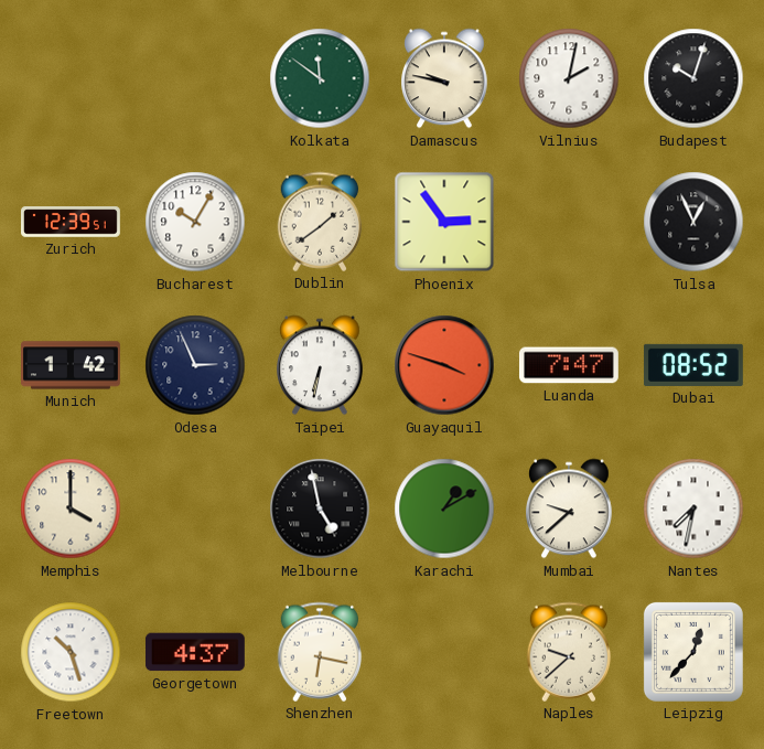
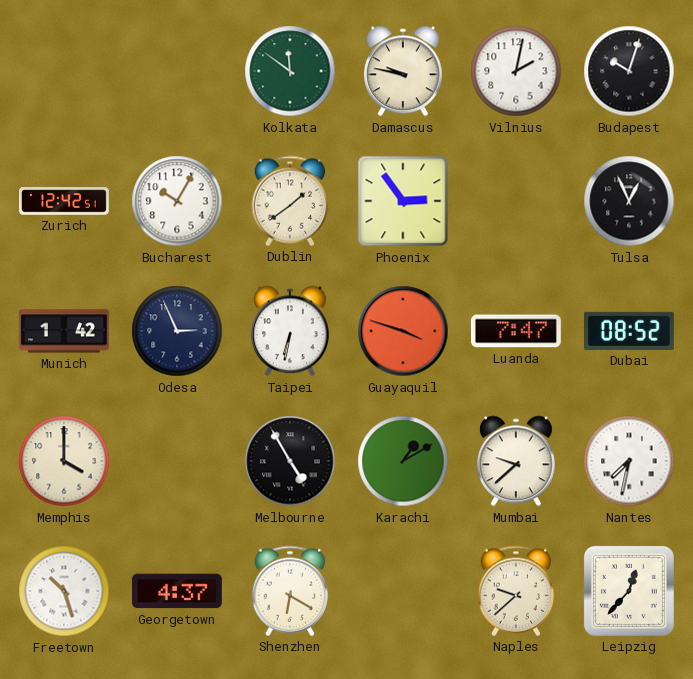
Zurich: 12:39 -> 12:42 (65, 201)
Melbourne: 4:58 -> 4:55 (290, 461)
Shenzhen: 6:17 -> 6:20 (290, 591)
